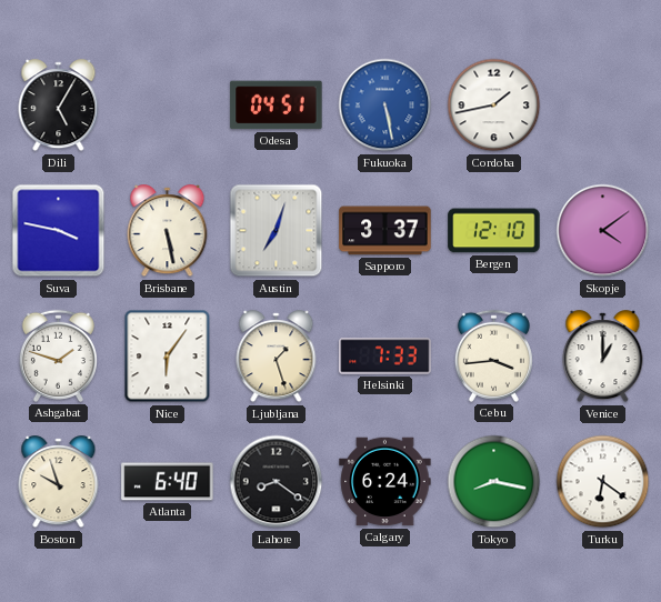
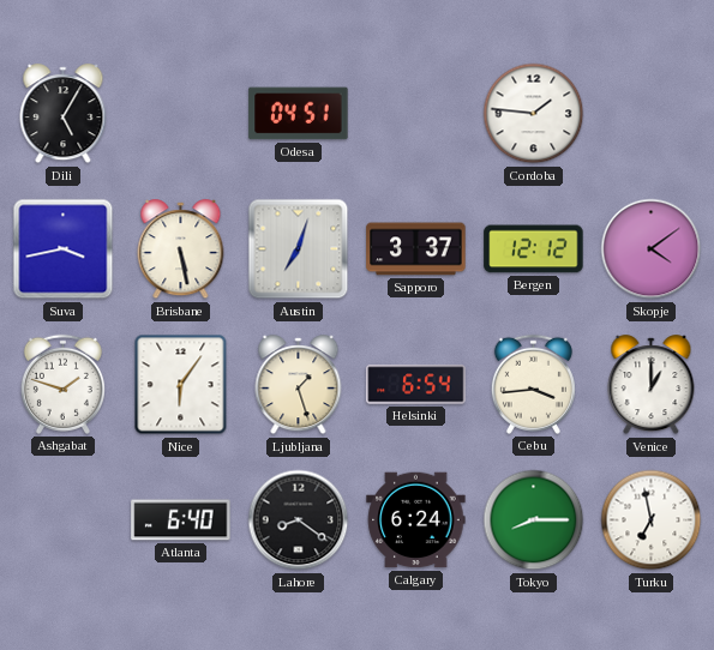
Fukuoka: 5:28 -> none (385, 106)
Cordoba: 1:43 -> 1:46 (534, 114)
Suva: 3:47 -> 3:43 (64, 249)
Bergen: 12:10 -> 12:12 (534, 249)
Helsinki: 7:33 -> 6:54 (416, 385)
Boston: 9:57 -> none (59, 482)
Tokyo: 8:17 -> 8:15 (534, 520)
Turku: 6:21 -> 6:58 (652, 520)
